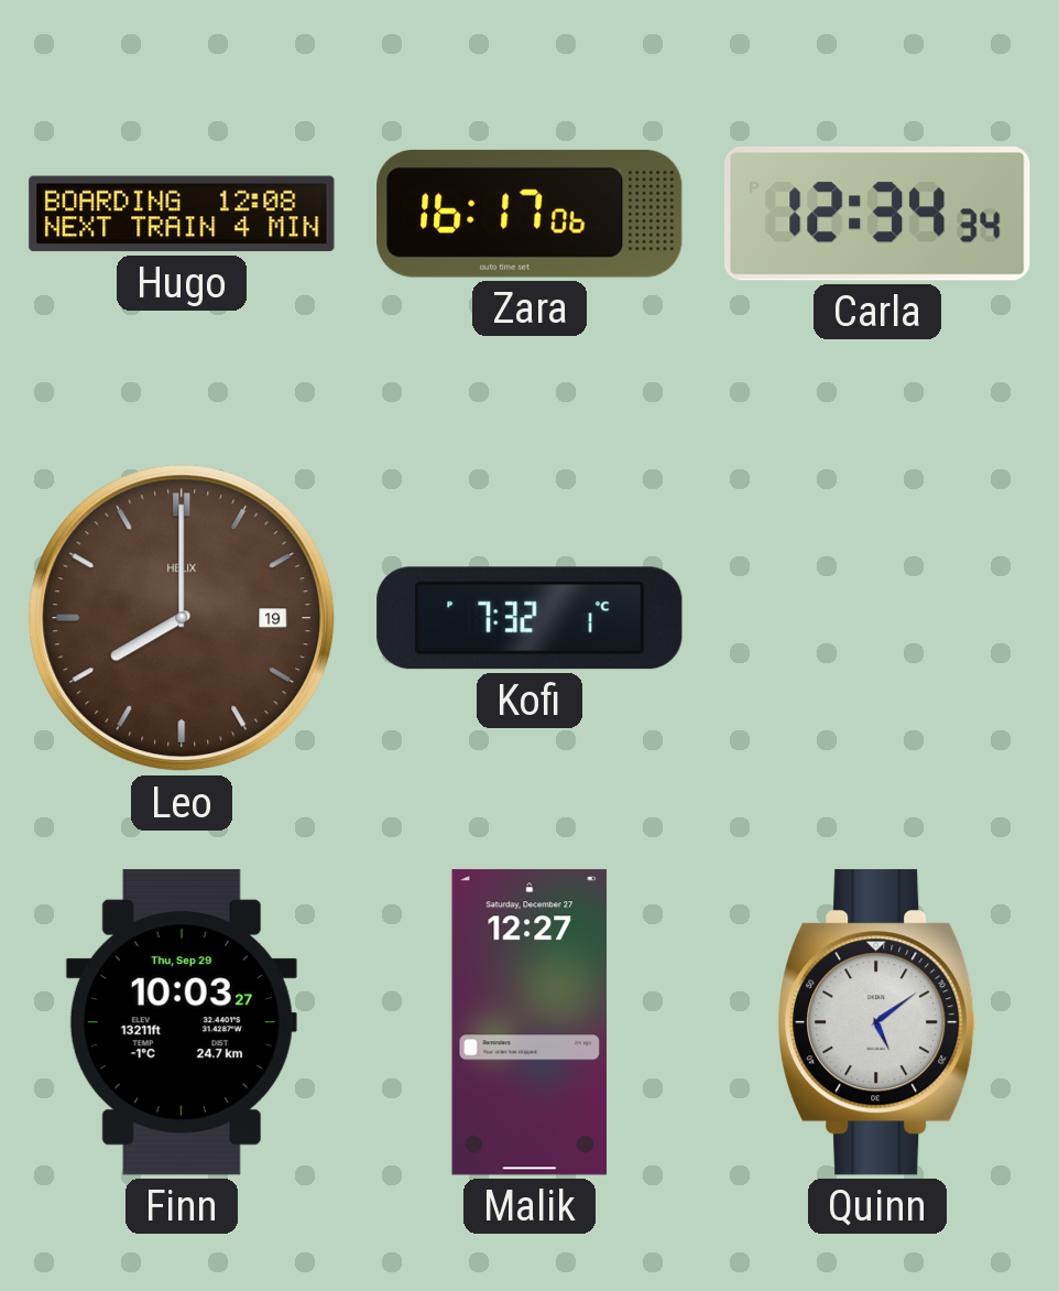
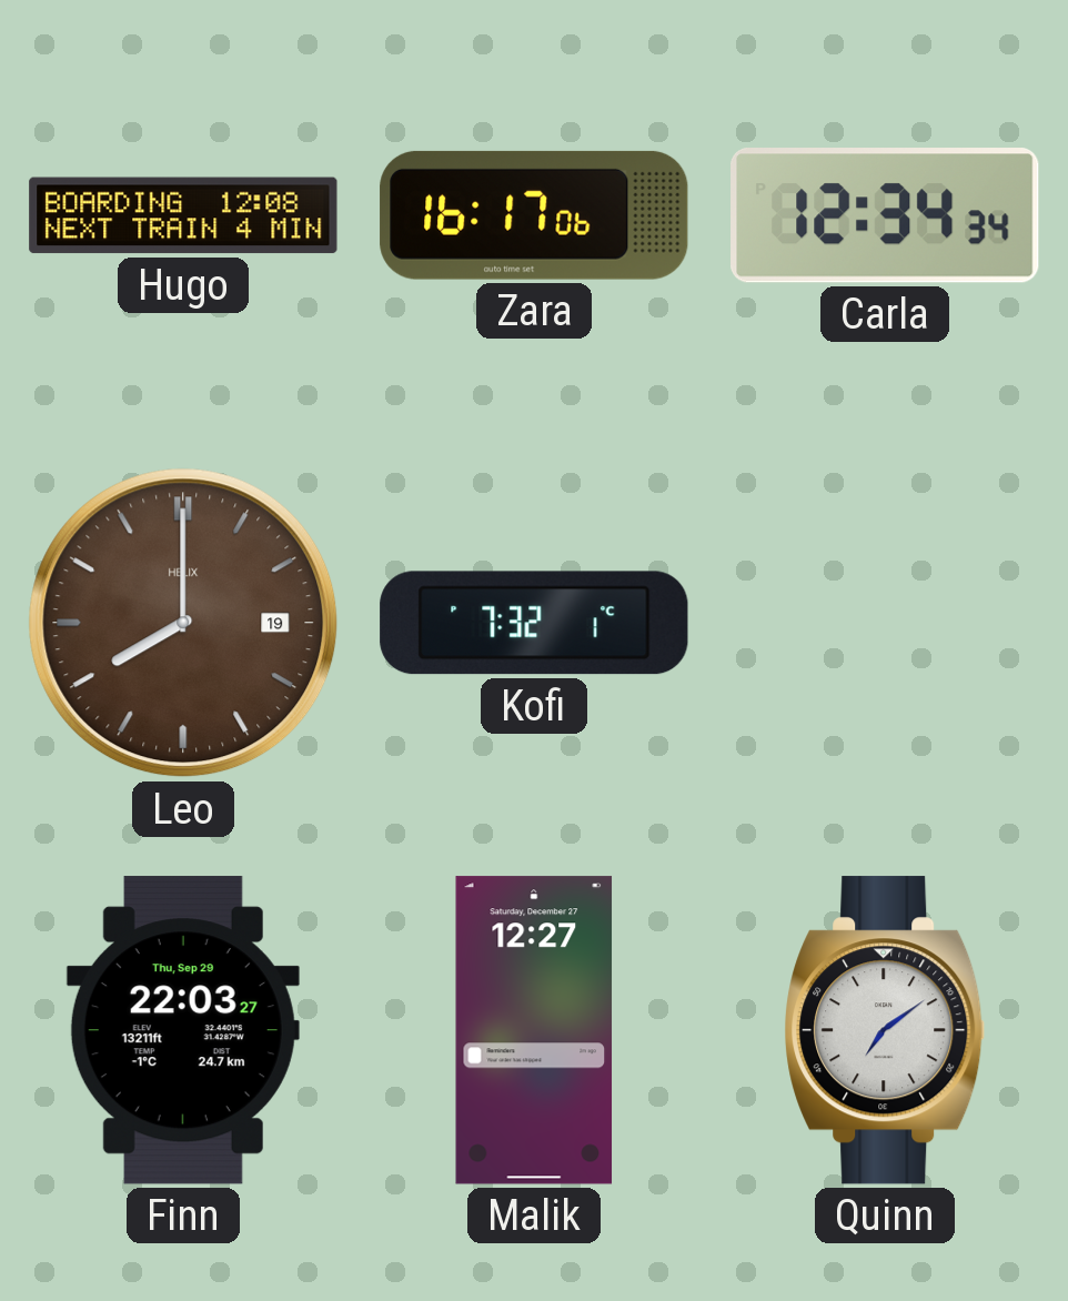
Finn: 10:03 -> 22:03 (183, 1030)
Quinn: 5:09 -> 7:09 (885, 1030)
